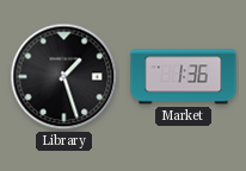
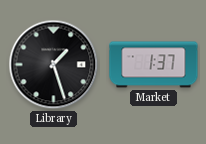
Market: 1:36 -> 1:37 (154, 65)
